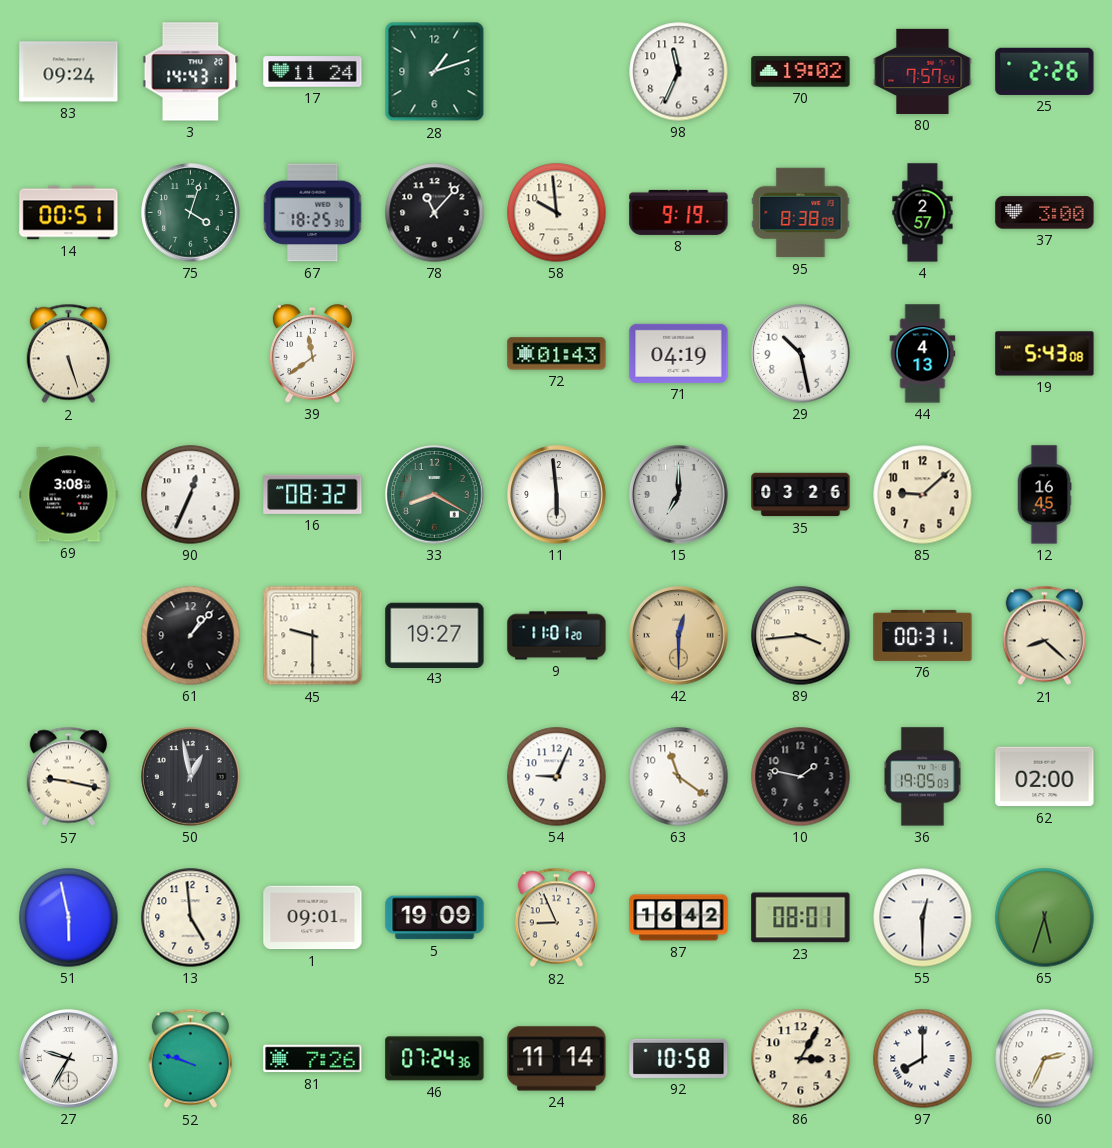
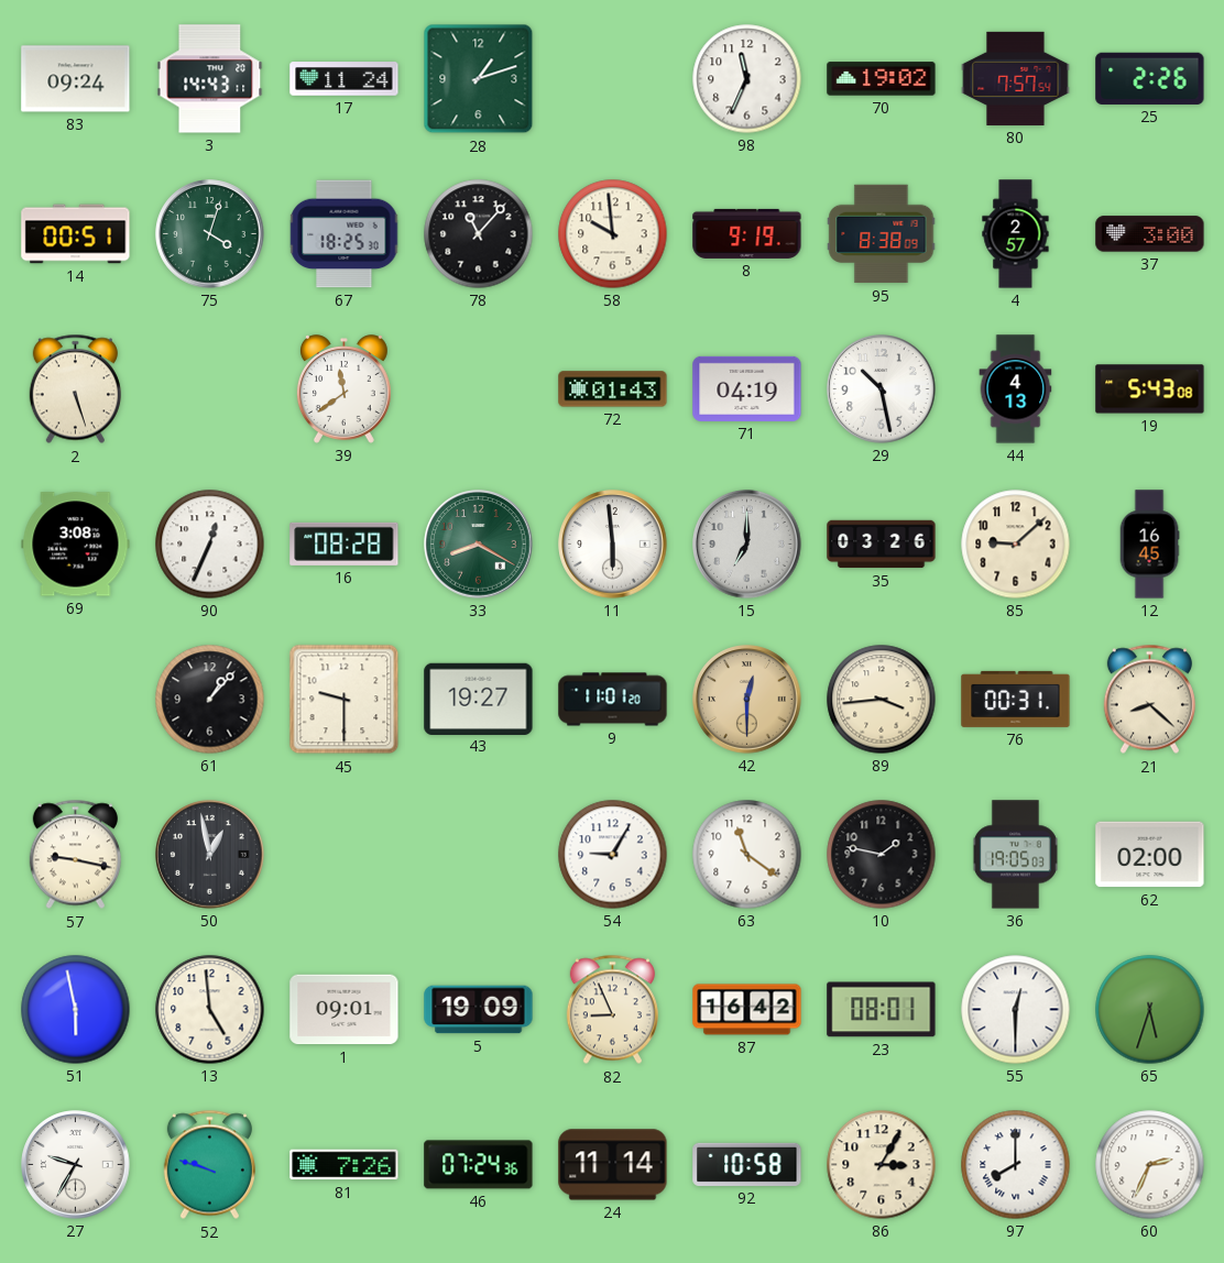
16: 08:32 -> 08:28 (345, 543)
54: 9:04 -> 9:05 (613, 855)
